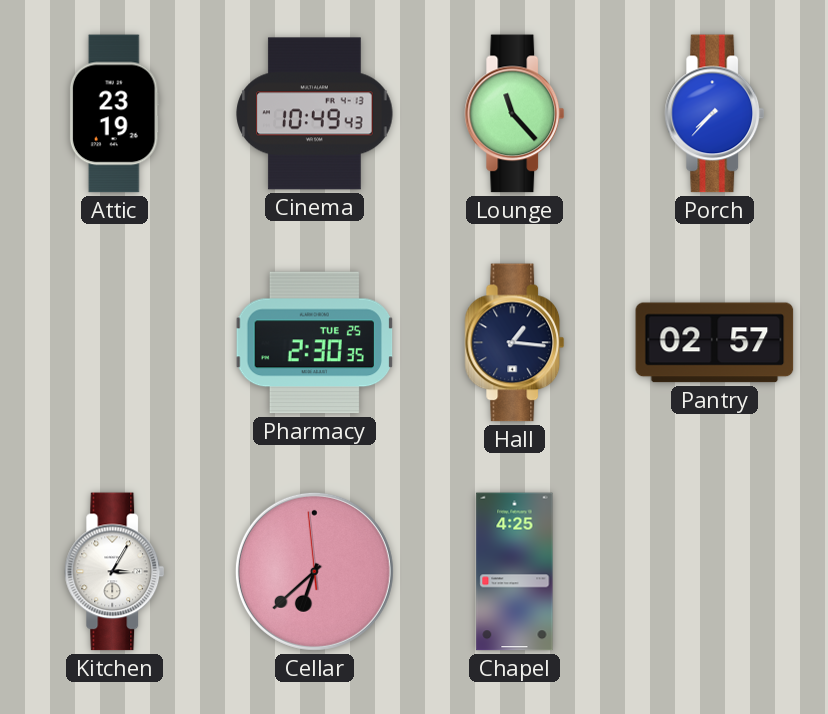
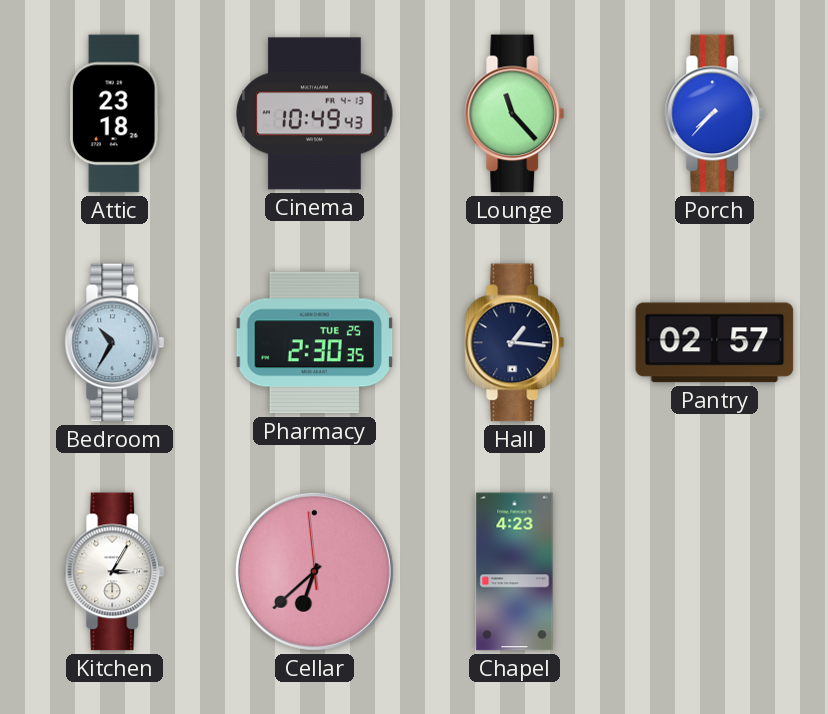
Attic: 23:19 -> 23:18 (114, 114)
Bedroom: none -> 10:35 (115, 343)
Chapel: 4:25 -> 4:23 (515, 572)
